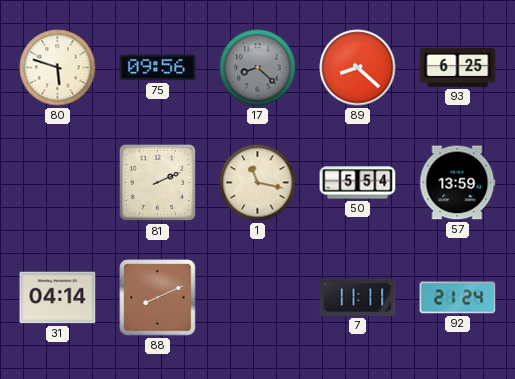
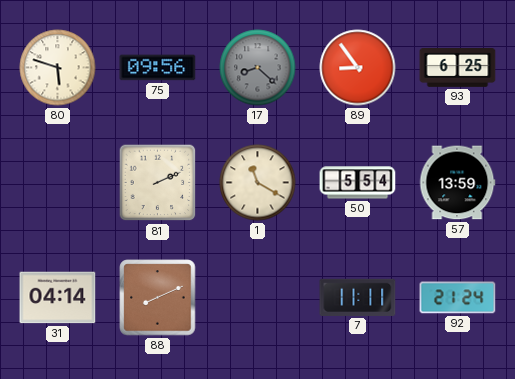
89: 8:22 -> 8:54 (358, 68)
1: 11:17 -> 11:20 (258, 183)
